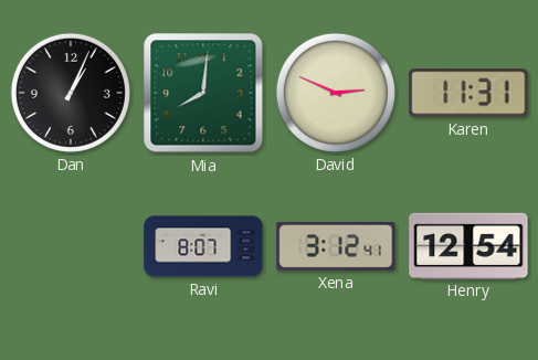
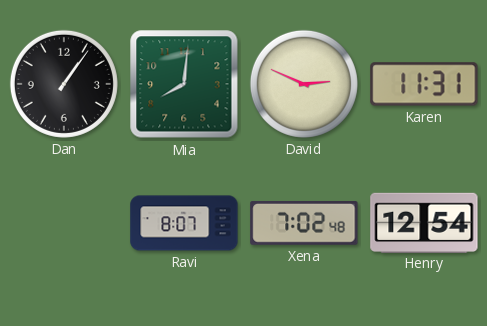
Dan: 1:04 -> 1:06 (64, 84)
Xena: 3:12 -> 7:02 (304, 223)
